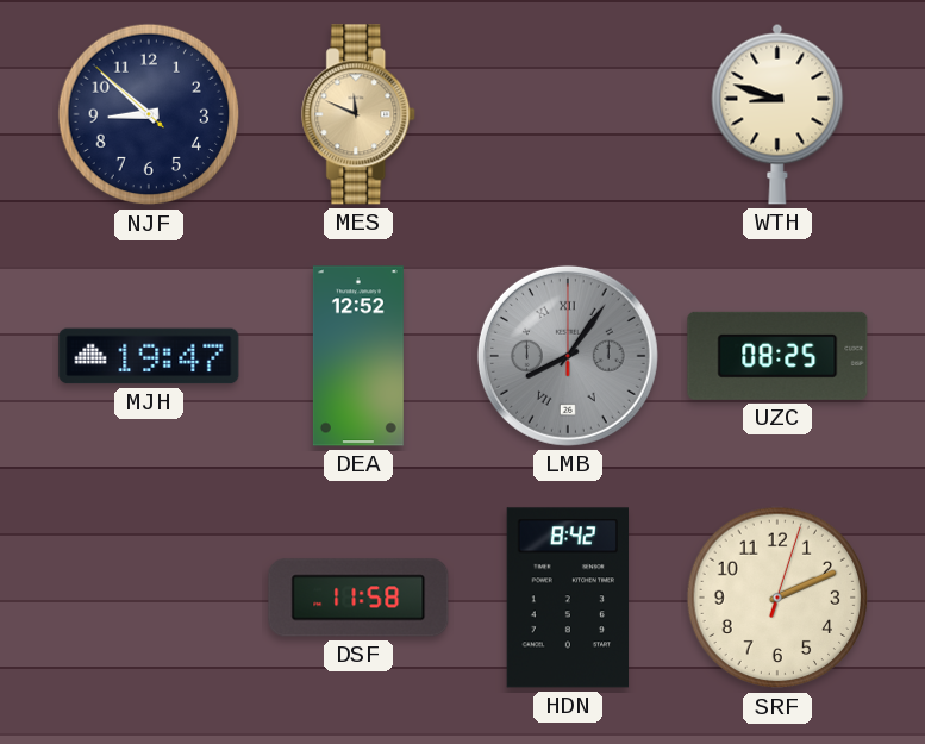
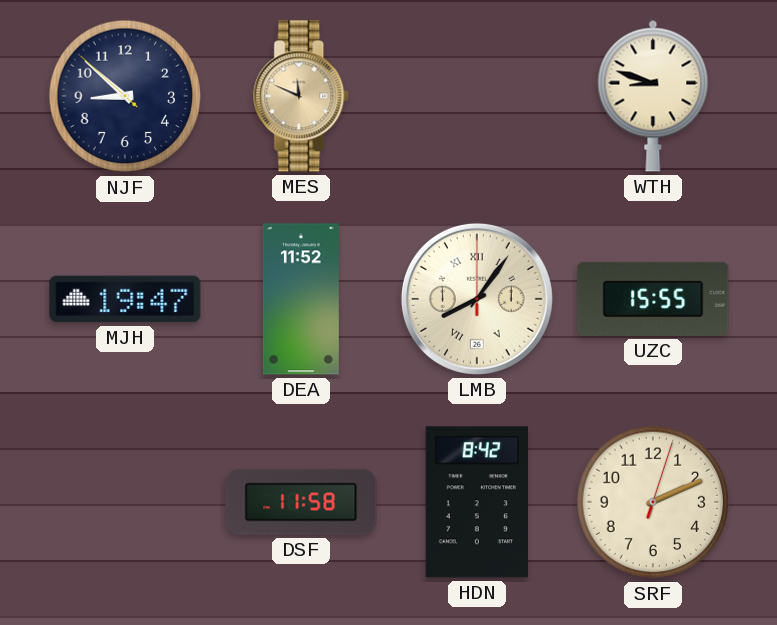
DEA: 12:52 -> 11:52 (301, 299)
LMB dial: grey -> cream (477, 299)
UZC: 08:25 -> 15:55 (653, 299)
